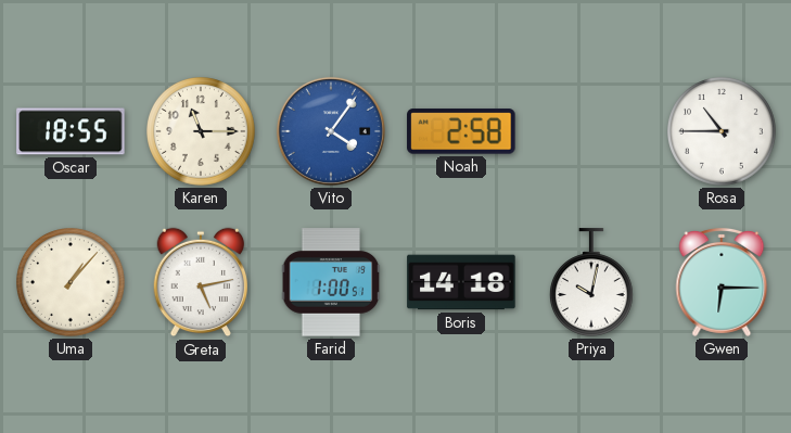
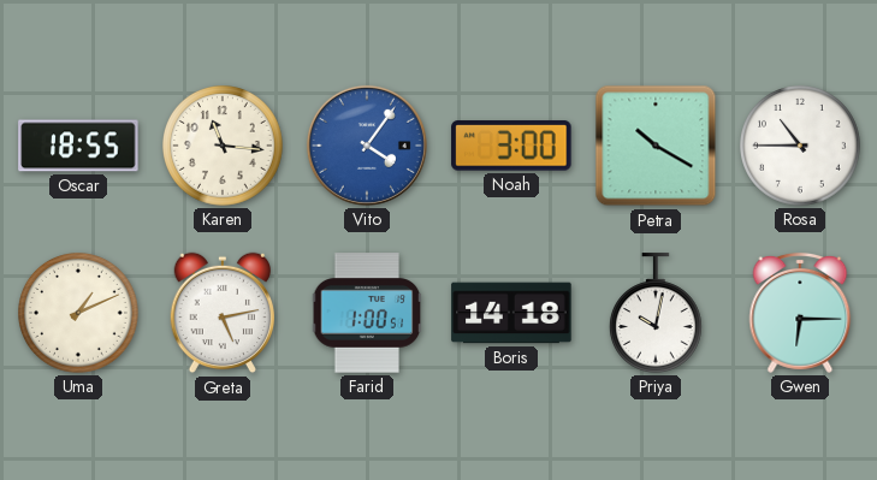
Karen: 11:15 -> 11:16 (224, 147)
Noah: 2:58 -> 3:00 (511, 146)
Petra: none -> 10:20 (656, 146)
Uma: 1:07 -> 1:11 (79, 314)
